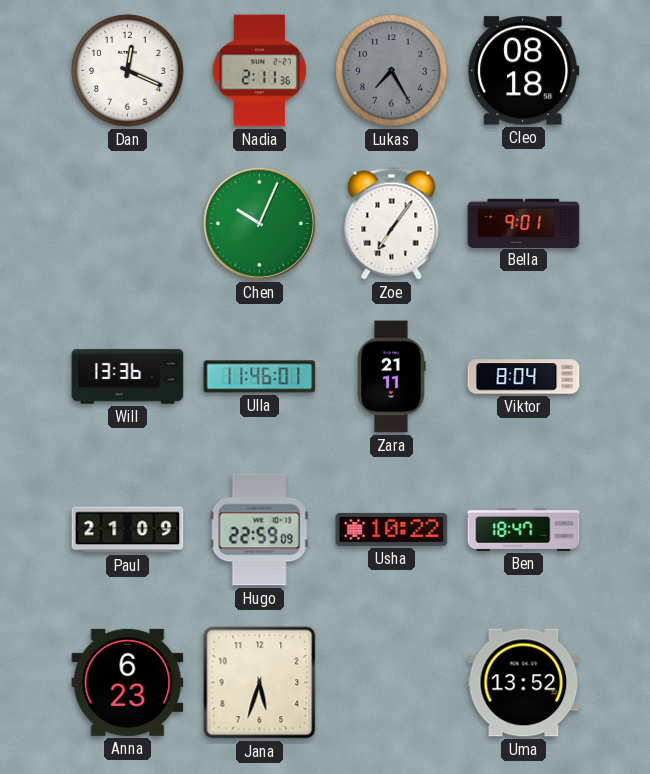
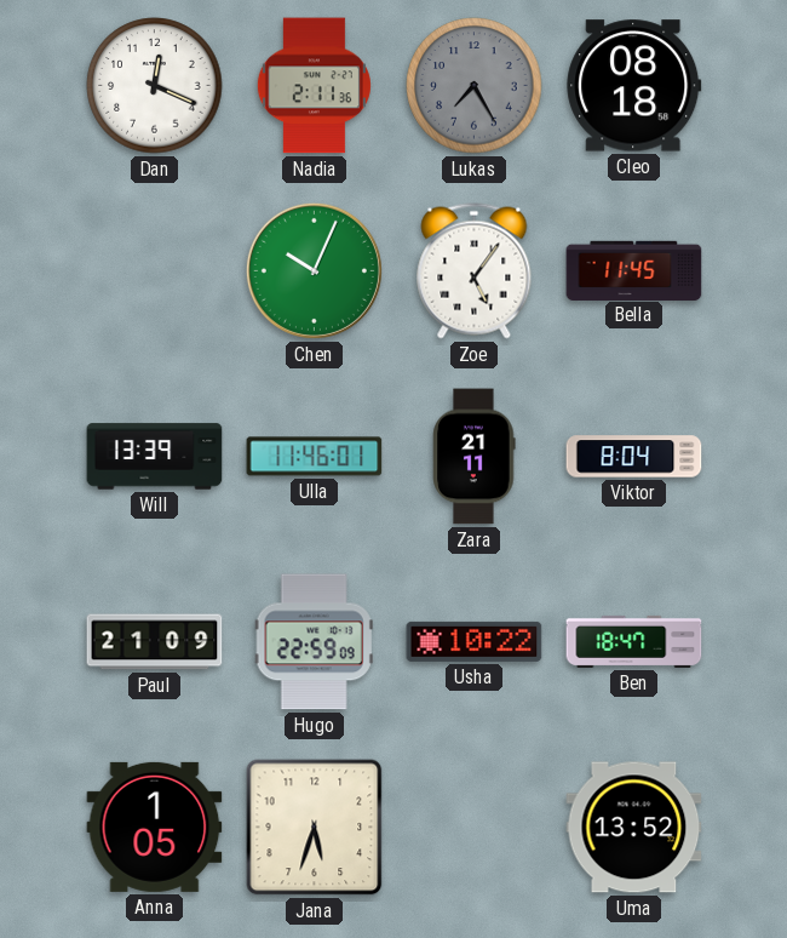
Zoe: 7:06 -> 5:06 (475, 271)
Bella: 9:01 -> 11:45 (634, 270)
Will: 13:36 -> 13:39 (155, 457)
Anna: 6:23 -> 1:05 (155, 827)
